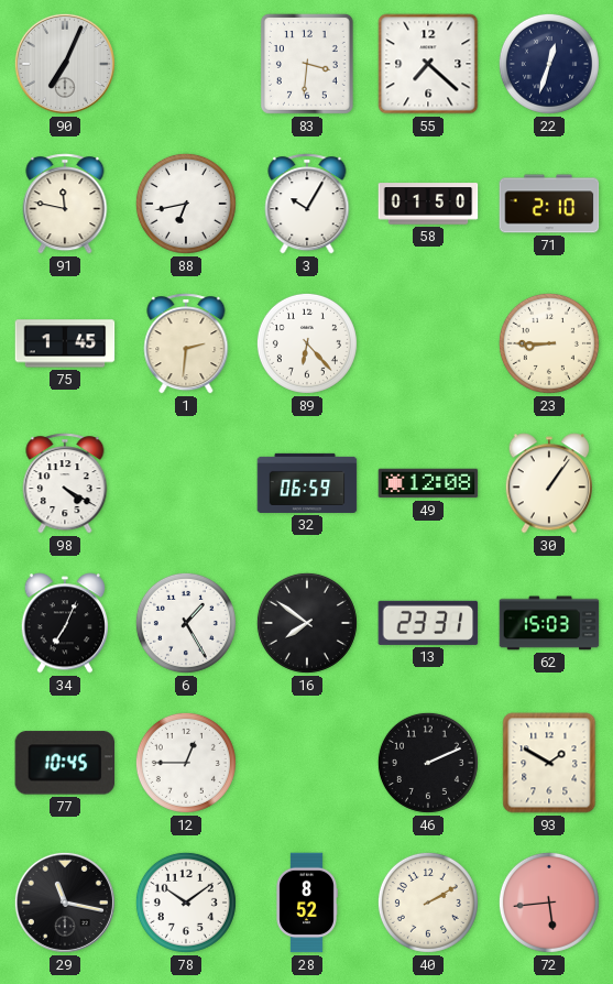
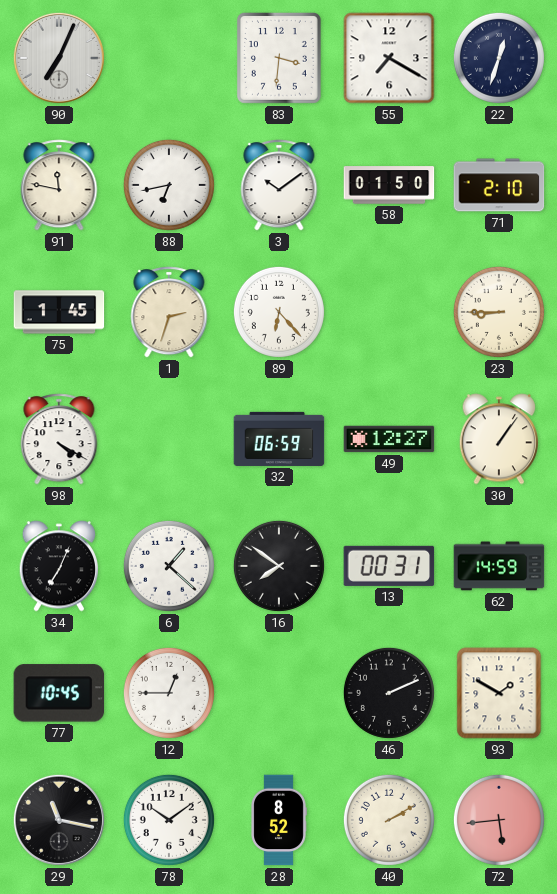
55: 7:22 -> 7:20 (389, 58)
3: 10:05 -> 10:09 (279, 185)
1: 2:31 -> 2:33 (169, 312)
49: 12:08 -> 12:27 (389, 439)
6: 1:25 -> 1:22 (169, 566)
13: 23:31 -> 00:31 (389, 566)
62: 15:03 -> 14:59 (499, 566)
